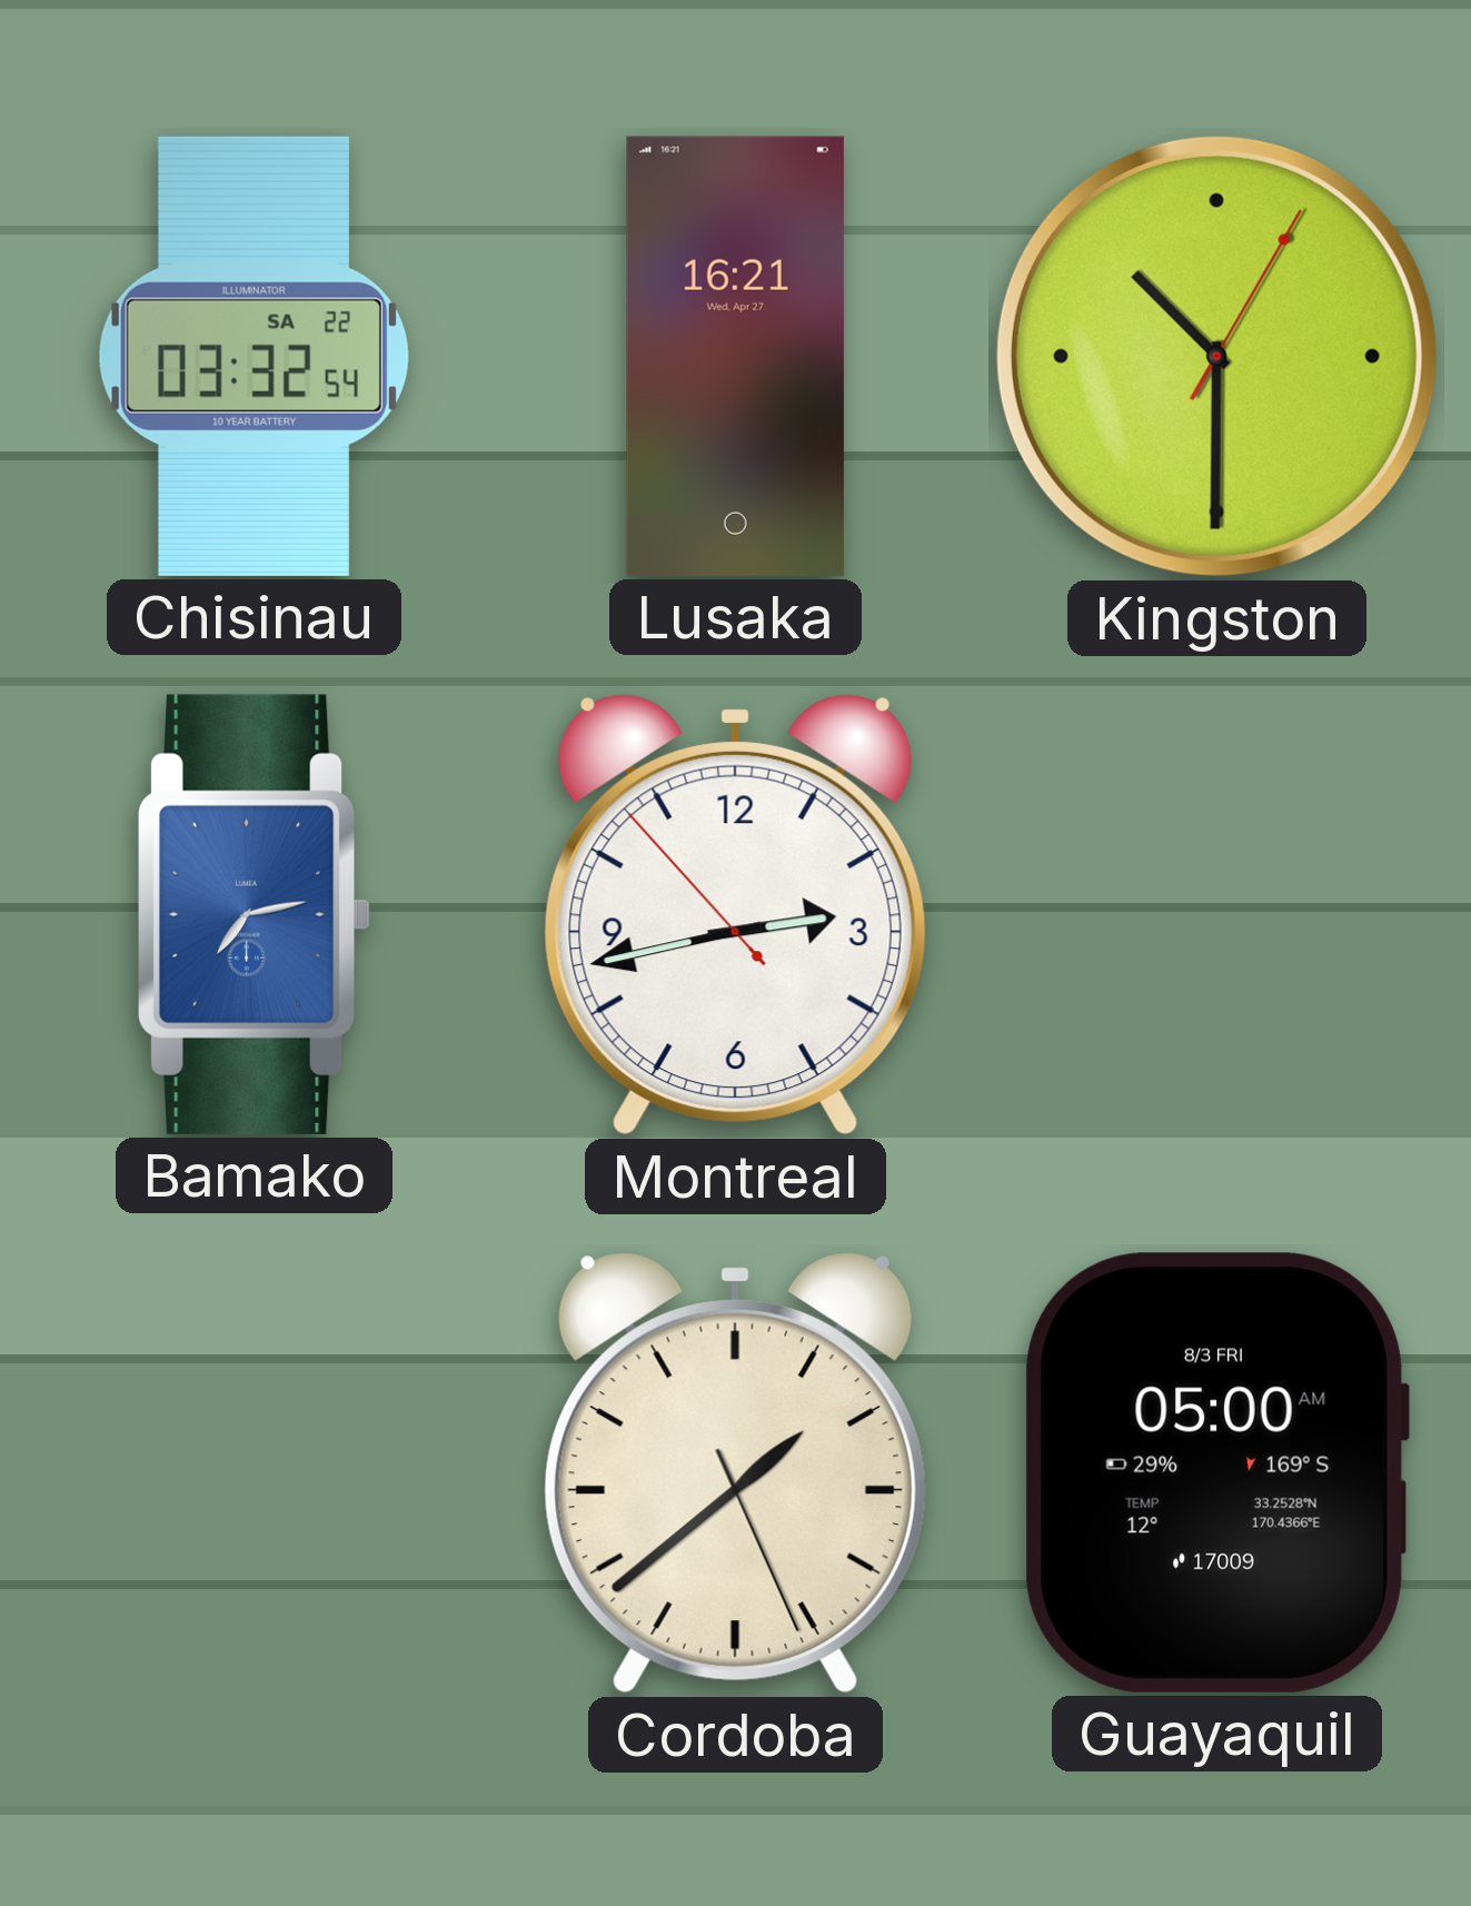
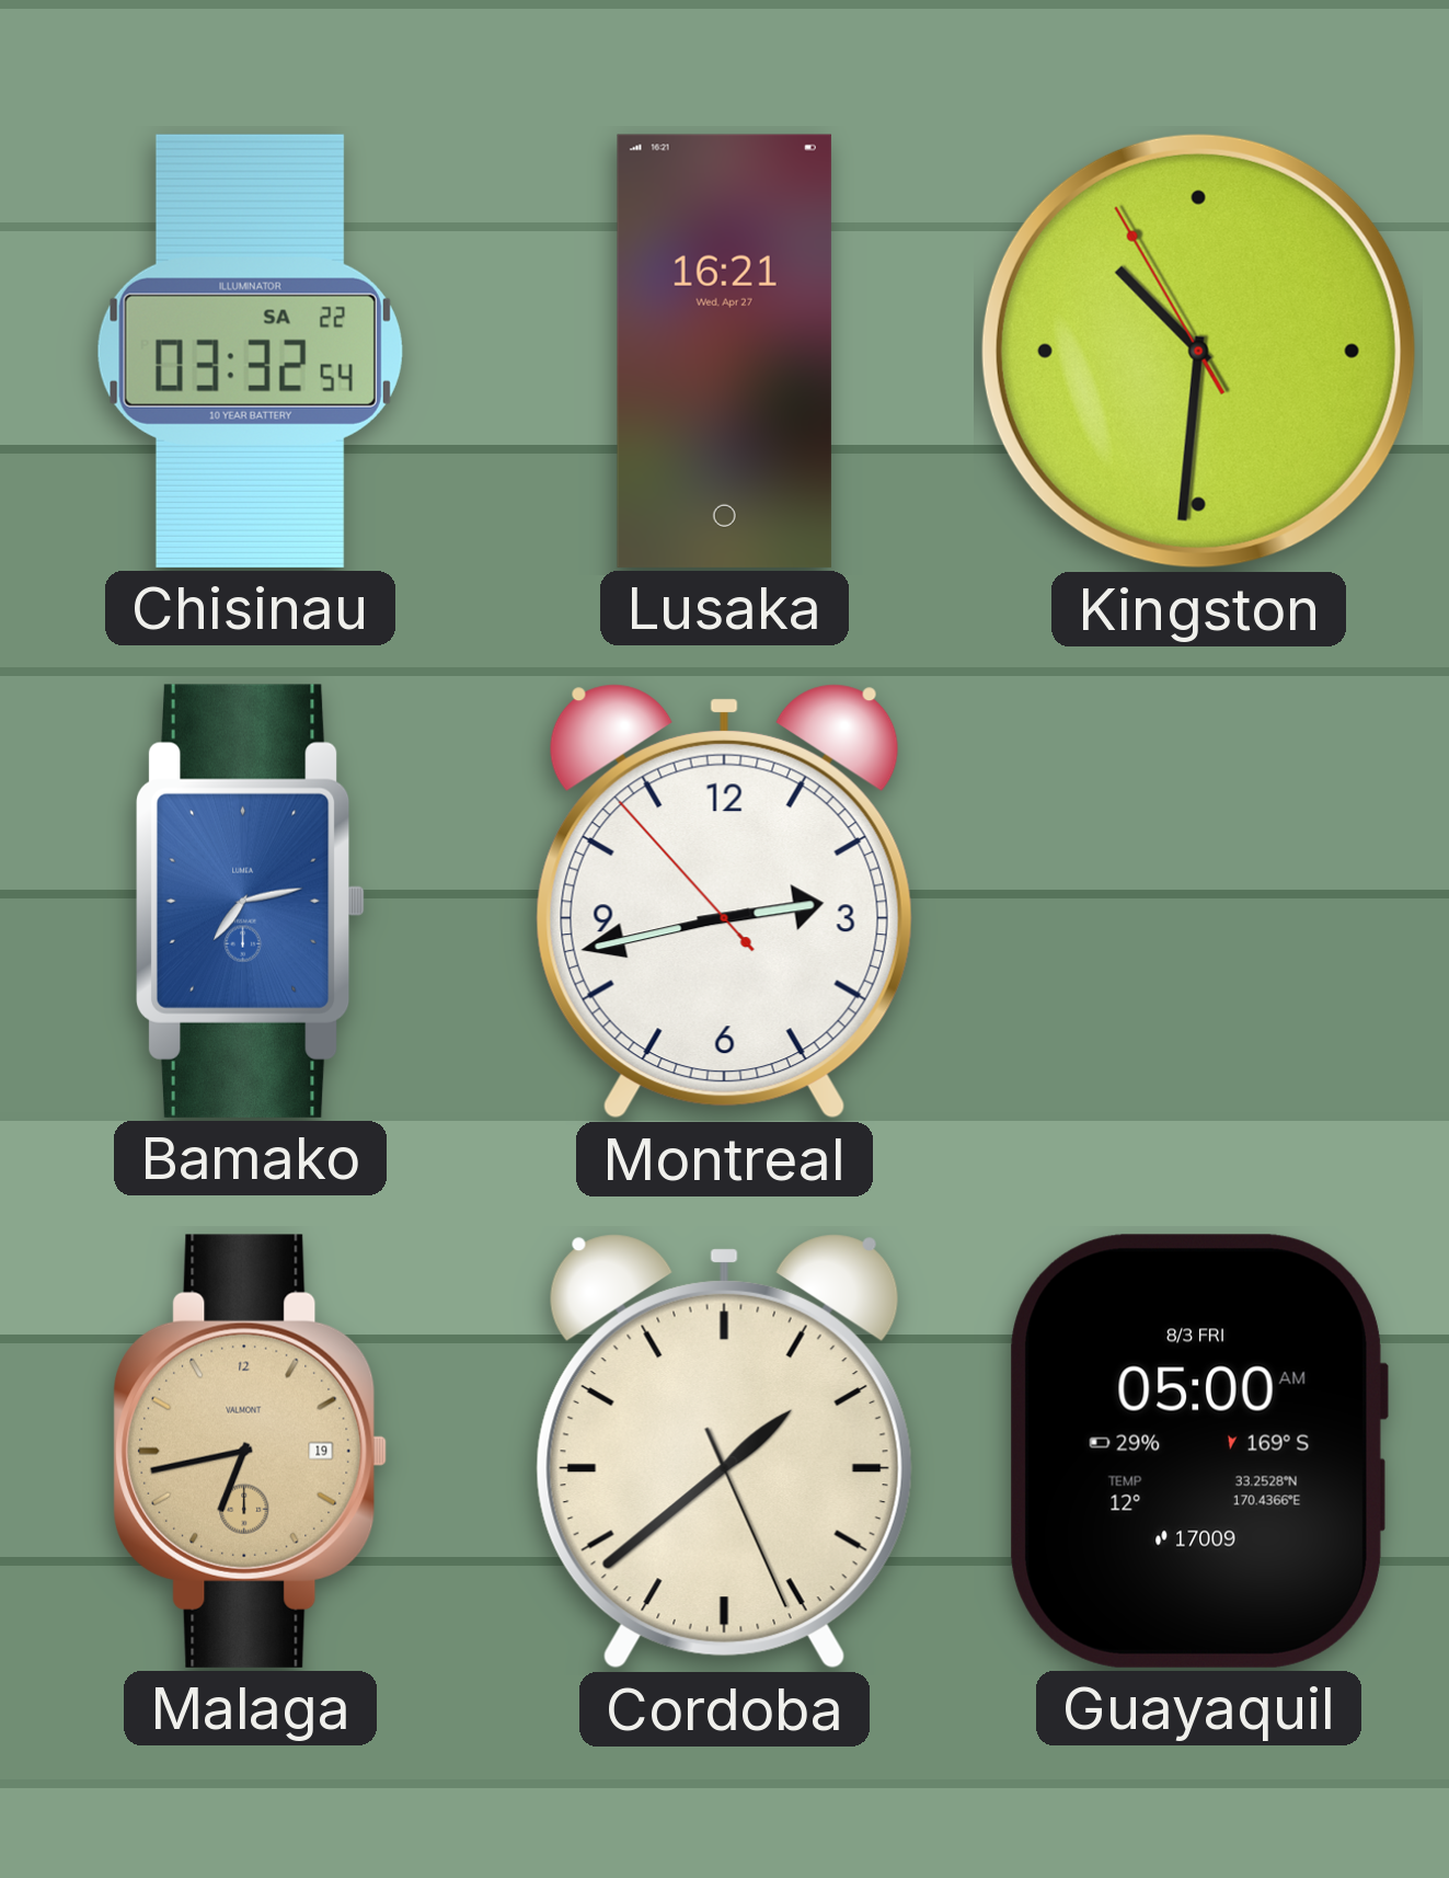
Kingston: 10:30:05 -> 10:30:55 (1198, 351)
Malaga: none -> 6:43 (251, 1451)
